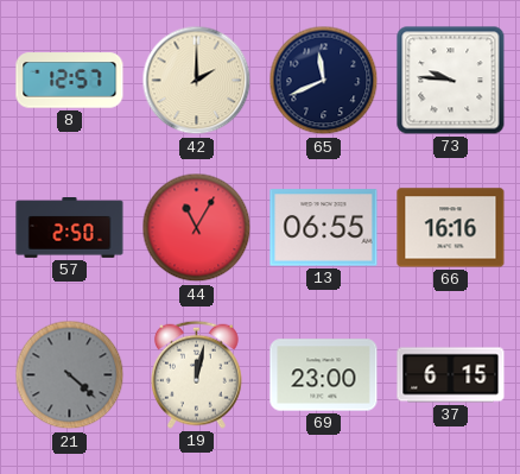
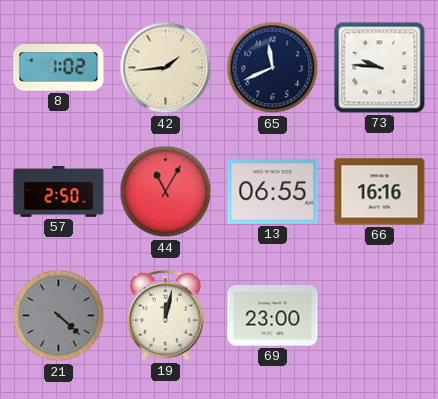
8: 12:57 -> 1:02 (59, 68)
42: 2:00 -> 1:44 (166, 68)
37: 6:15 -> none (451, 375)
